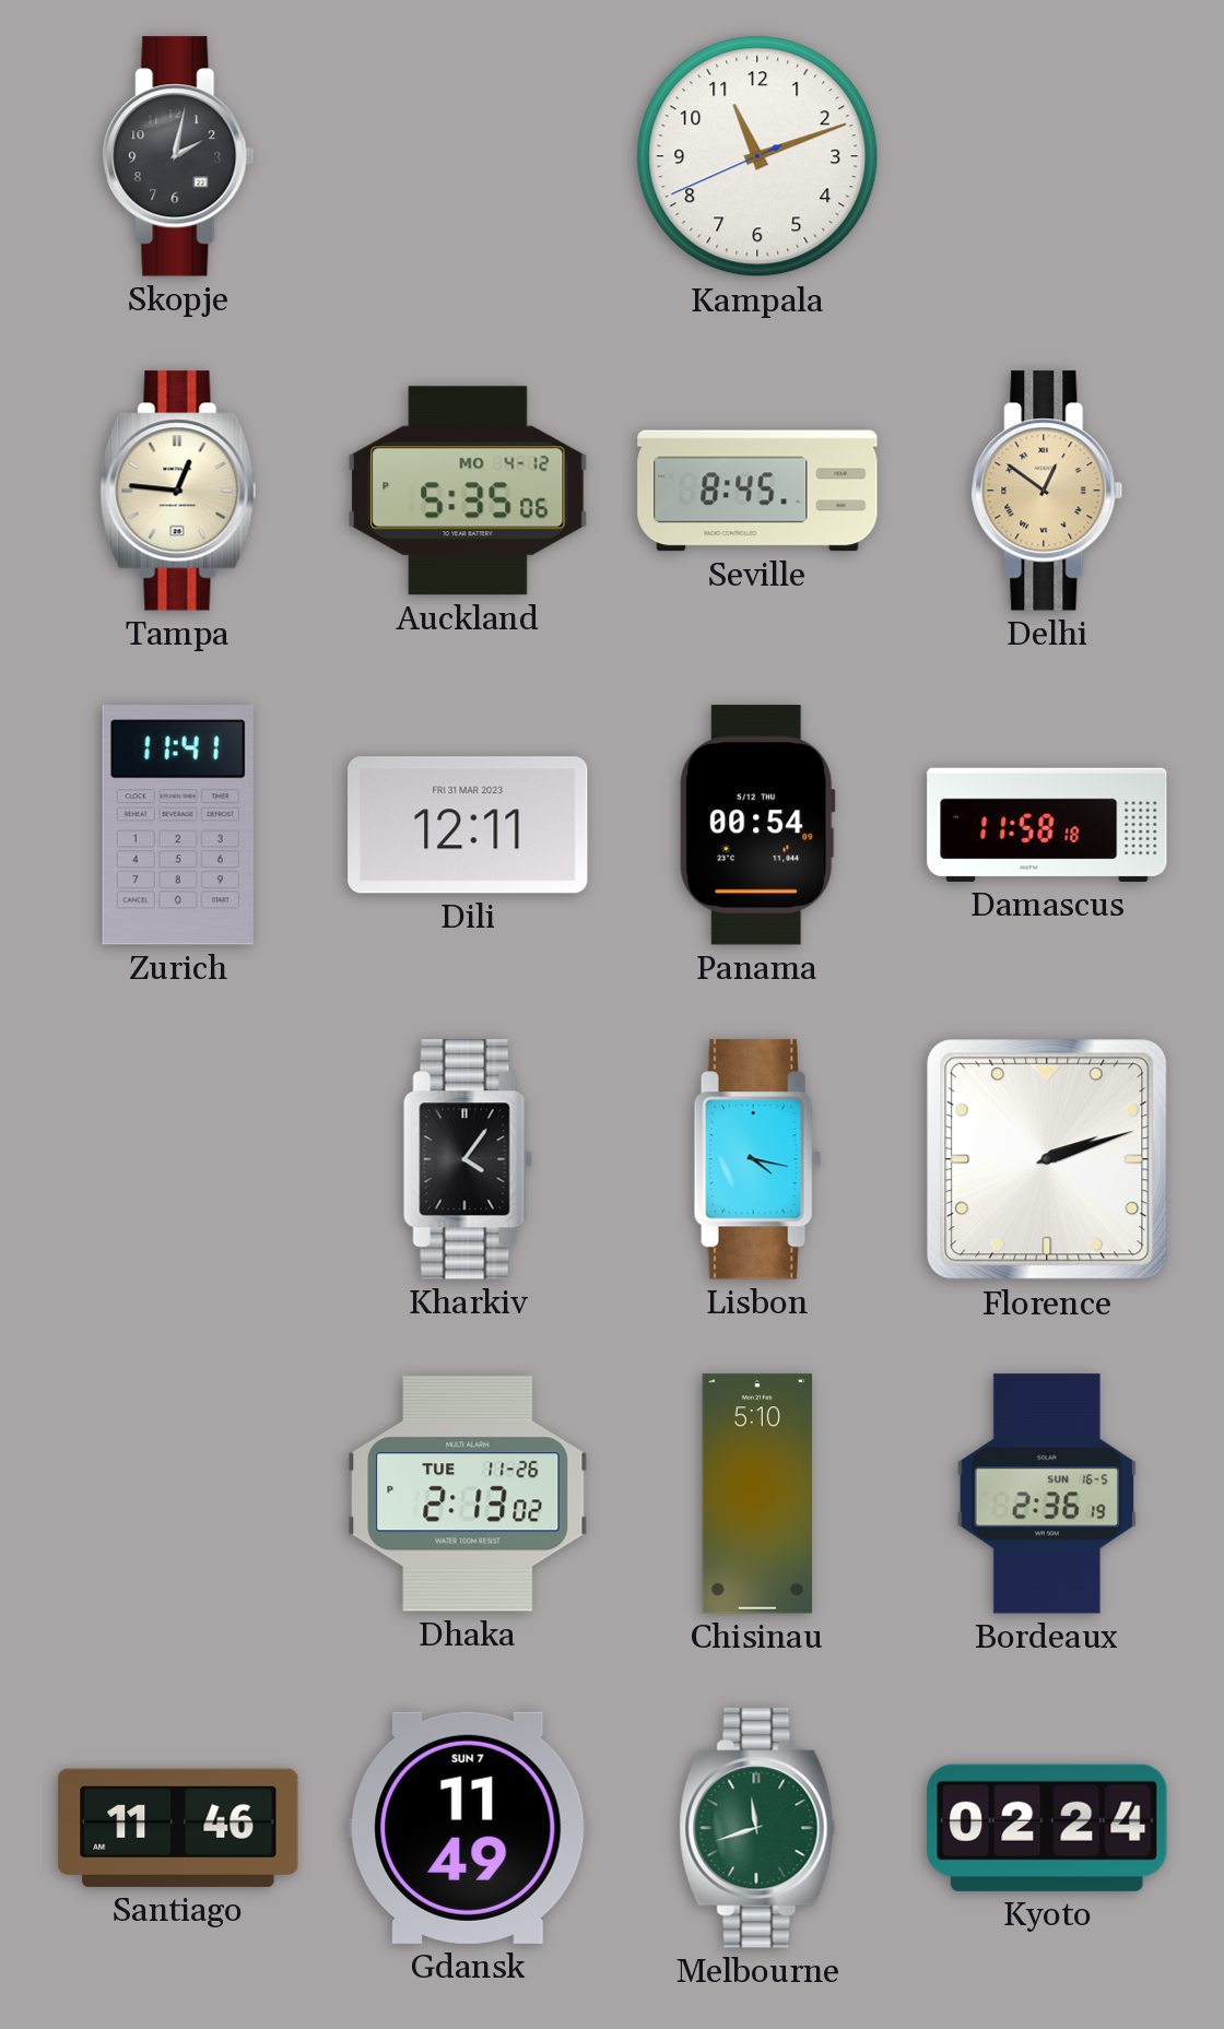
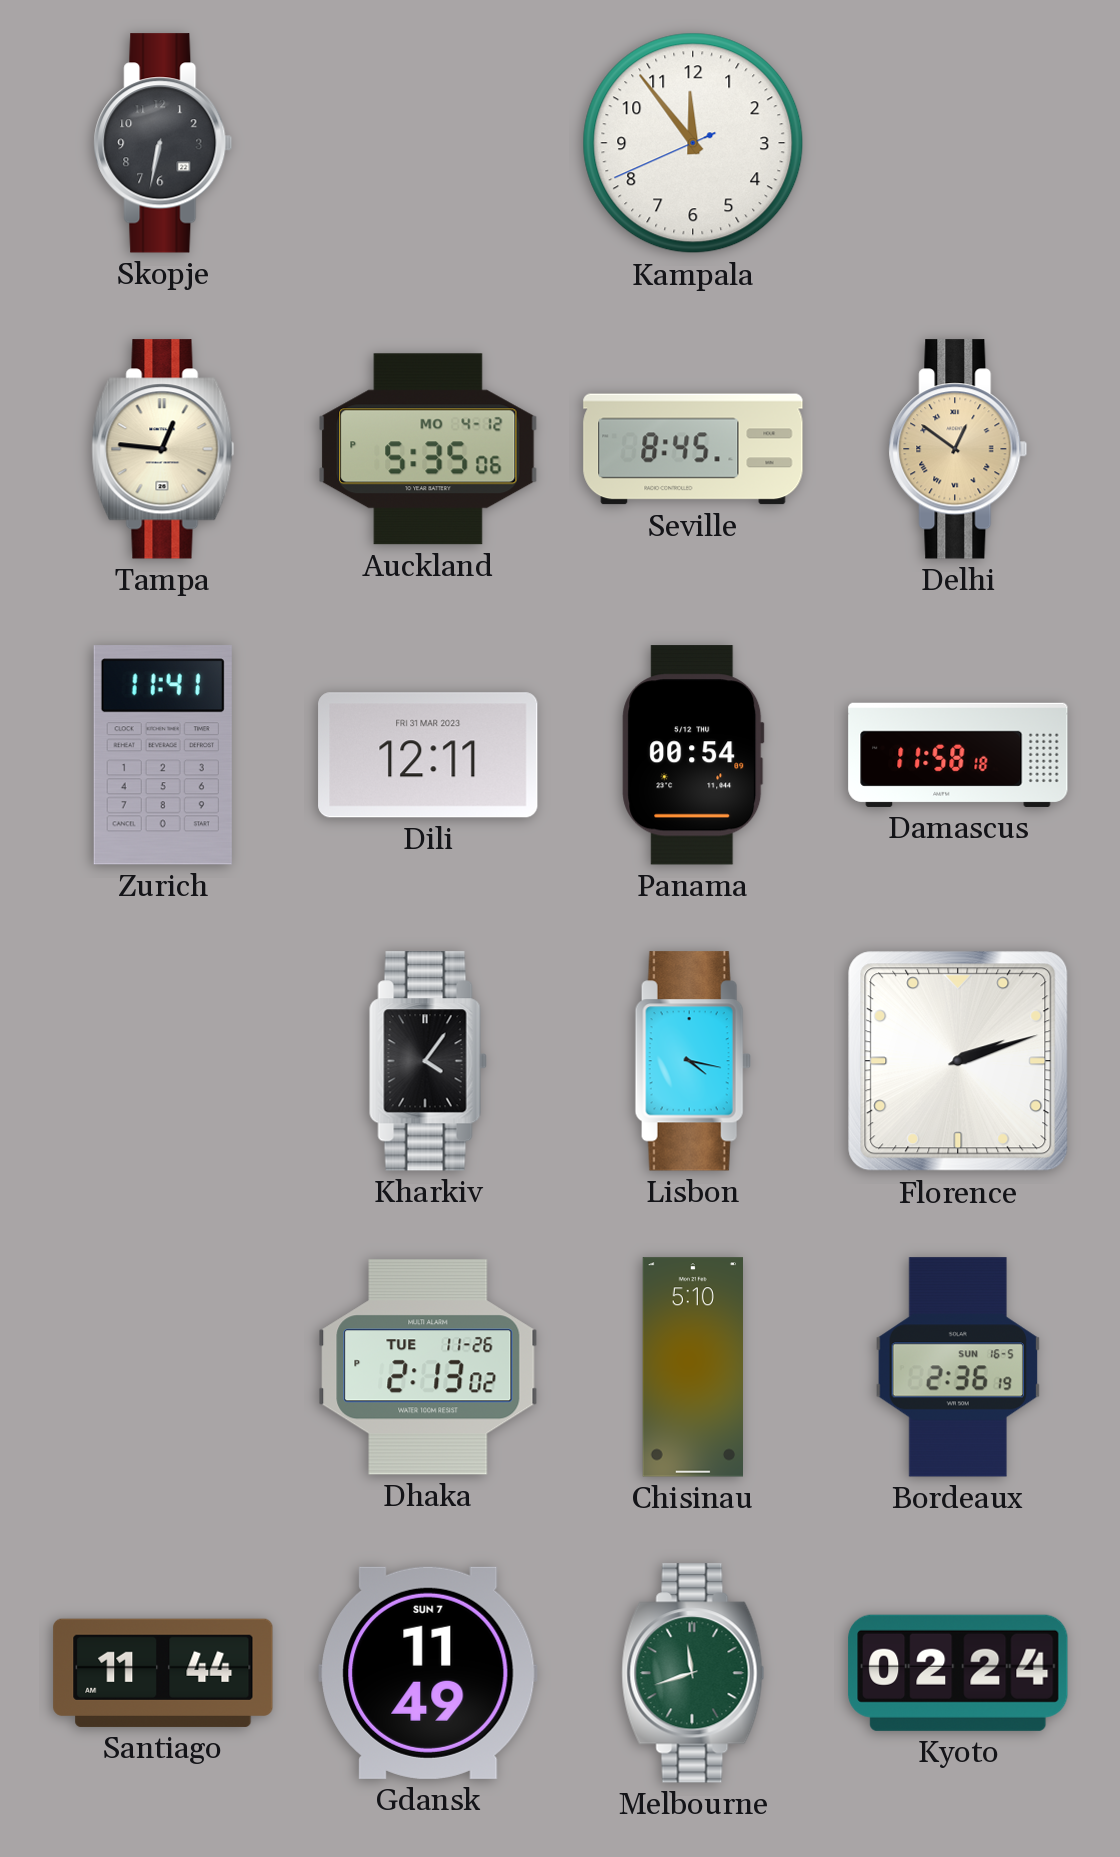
Skopje: 2:02 -> 6:32 (163, 143)
Kampala: 11:11 -> 11:53 (693, 143)
Santiago: 11:46 -> 11:44 (163, 1673)
